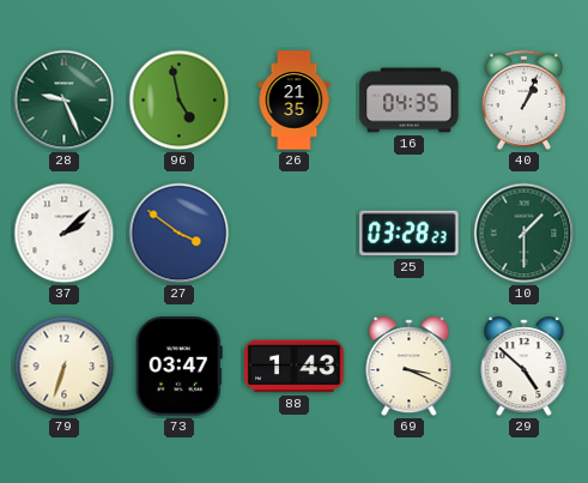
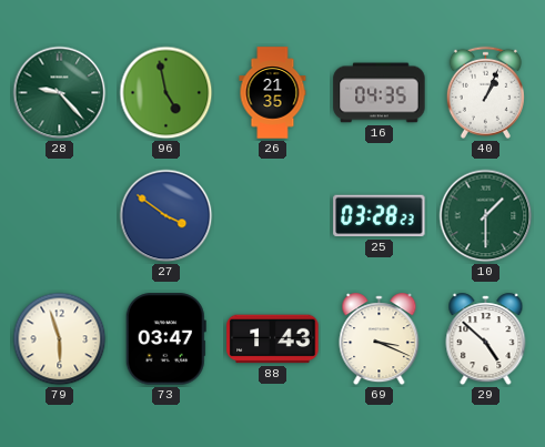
28: 9:26 -> 9:23 (60, 93)
37: 2:08 -> none (65, 234)
79: 6:33 -> 5:57 (60, 339)
